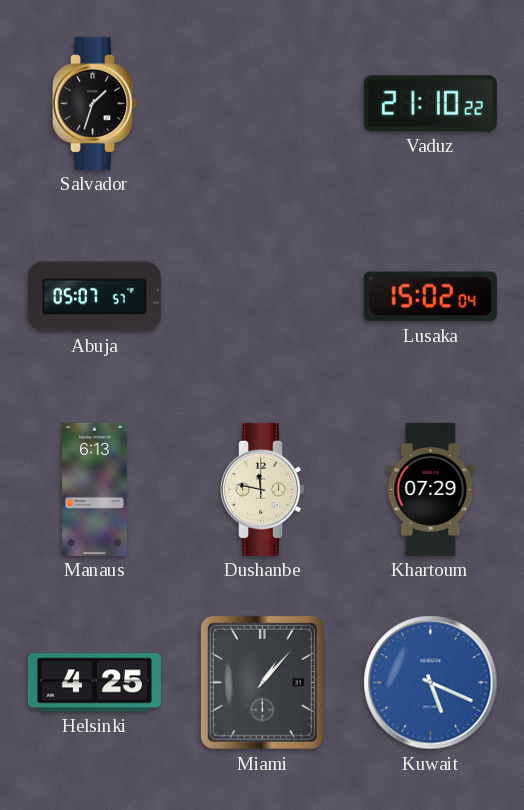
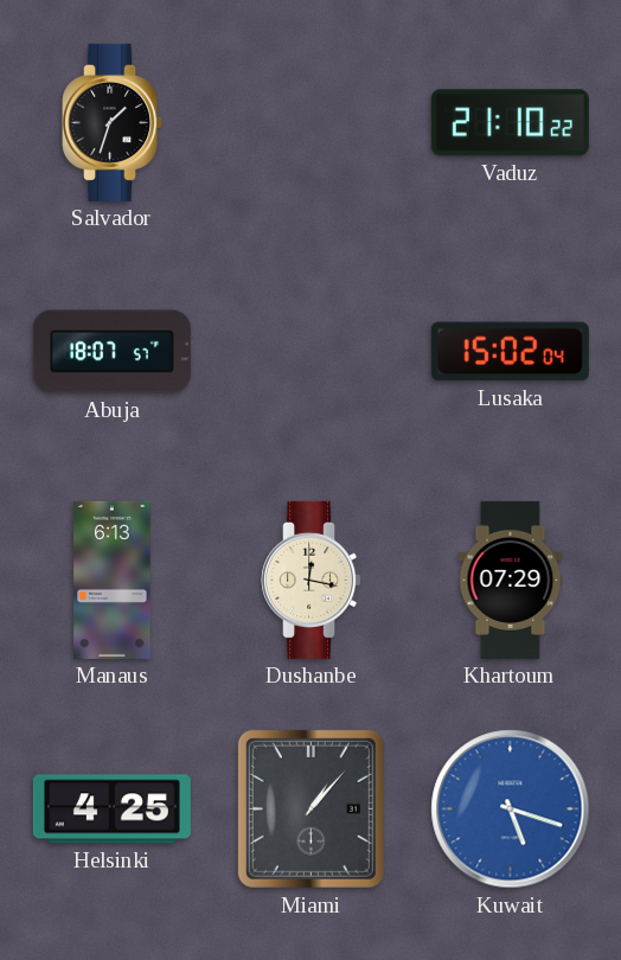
Abuja: 05:07 -> 18:07 (111, 352)
Dushanbe: 11:47 -> 12:17 (312, 580)
Kuwait: 5:19 -> 5:18 (511, 809)
